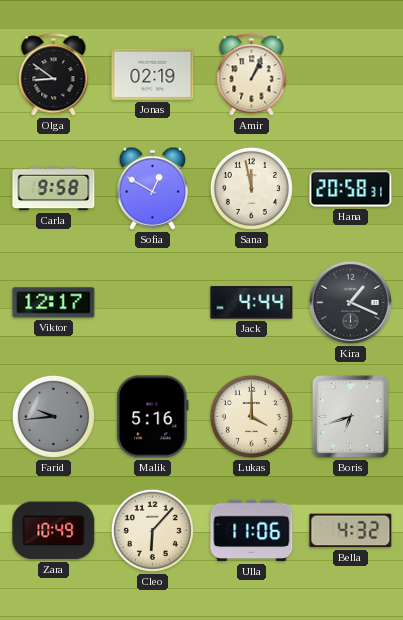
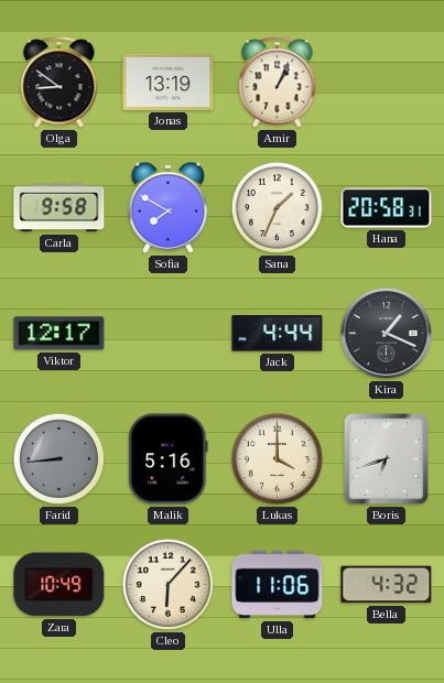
Jonas: 02:19 -> 13:19 (169, 82)
Sofia: 12:50 -> 7:50 (167, 207)
Sana: 11:58 -> 1:34 (277, 207)
Farid: 9:44 -> 8:44 (58, 458)
